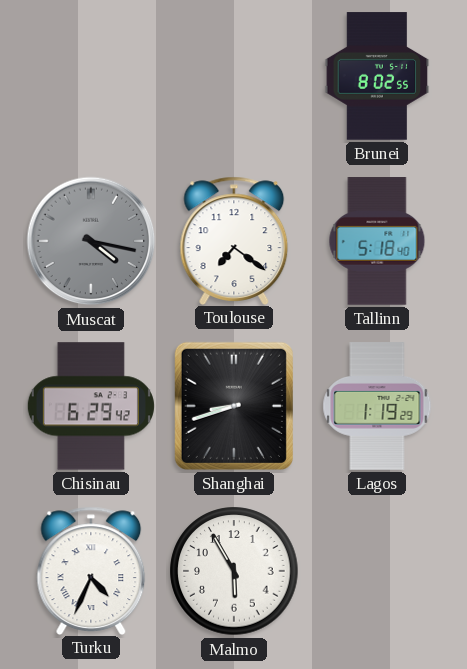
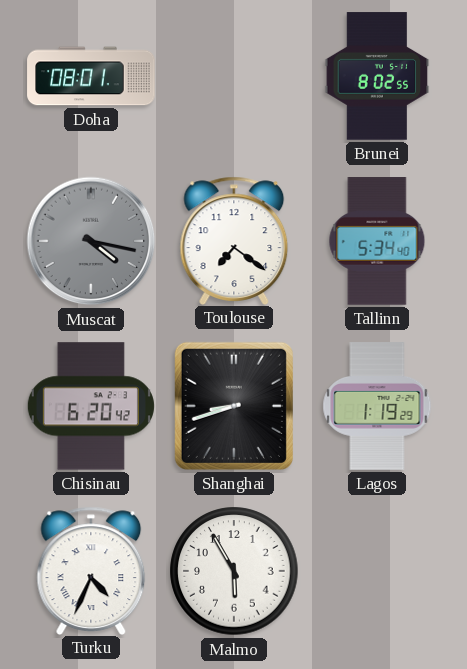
Doha: none -> 08:01 (91, 76)
Tallinn: 5:18 -> 5:34 (377, 241)
Chisinau: 6:29 -> 6:20 (91, 406)
